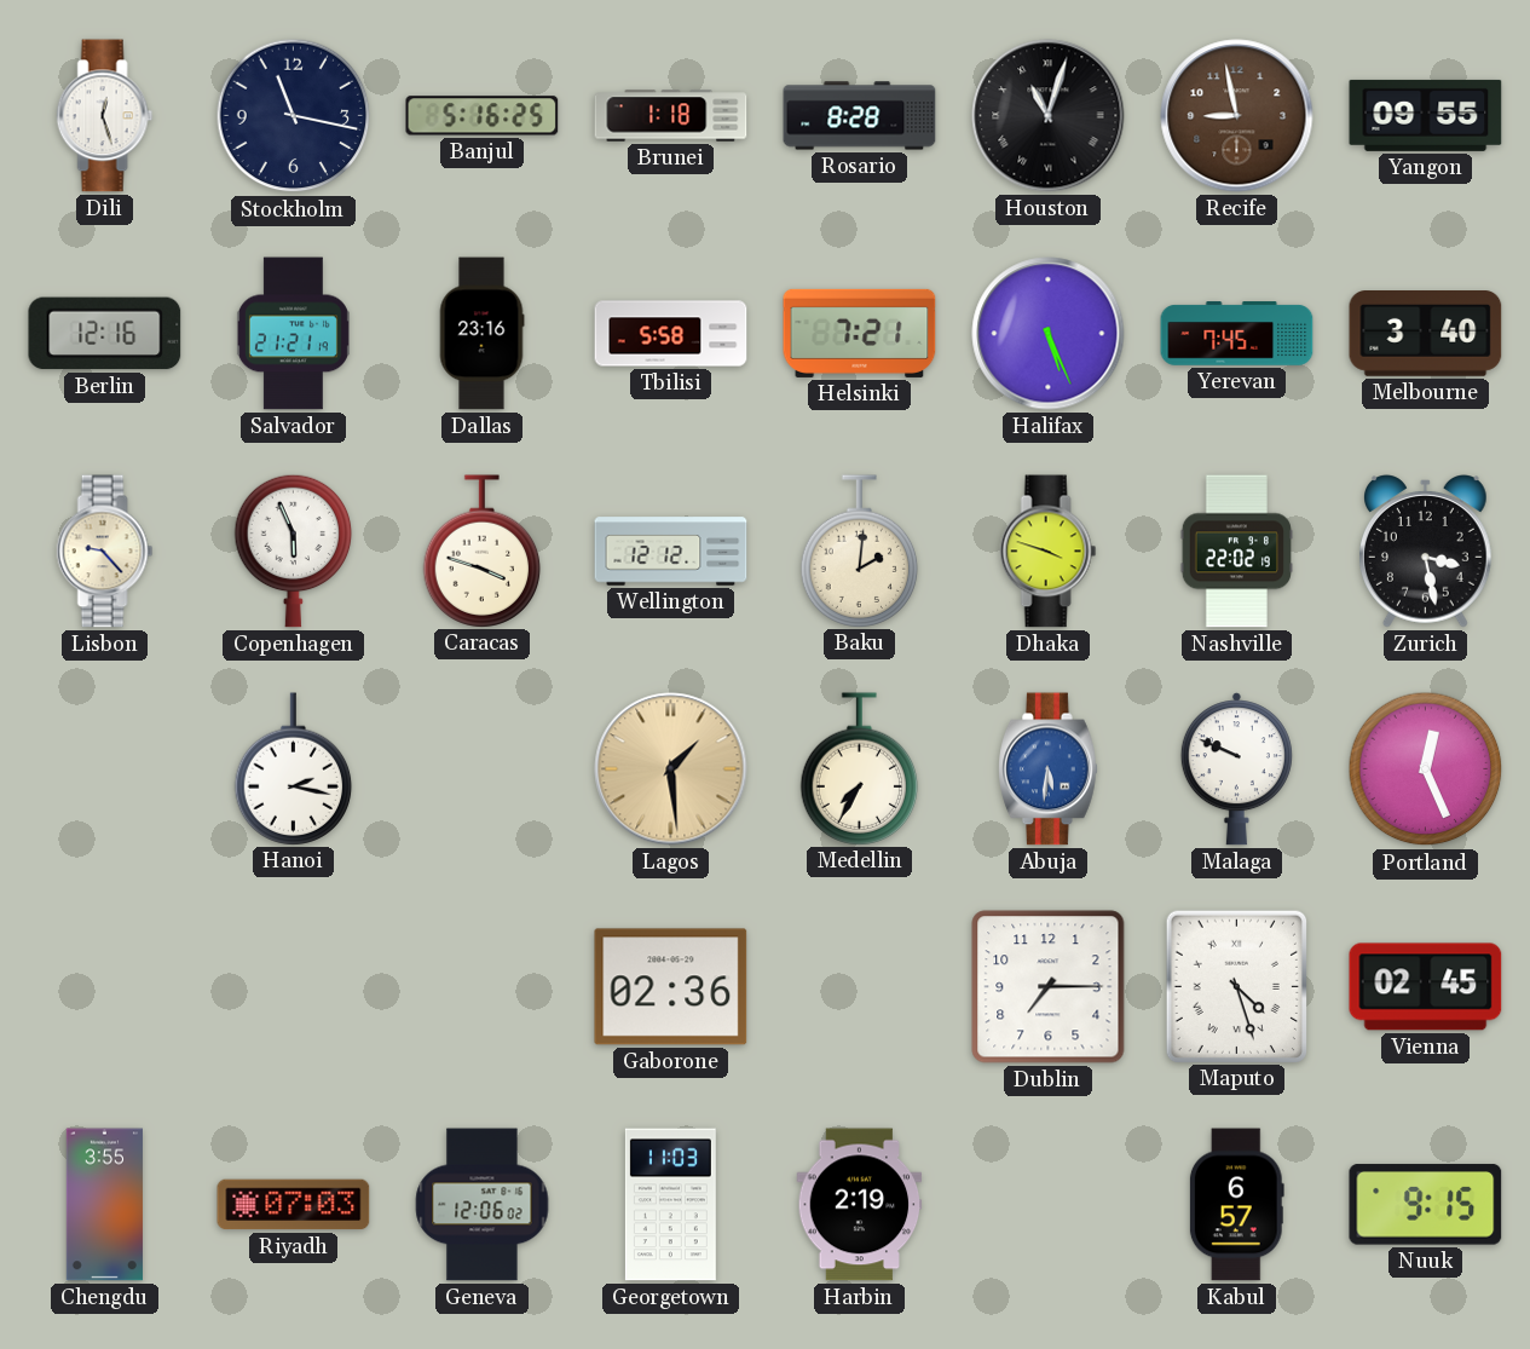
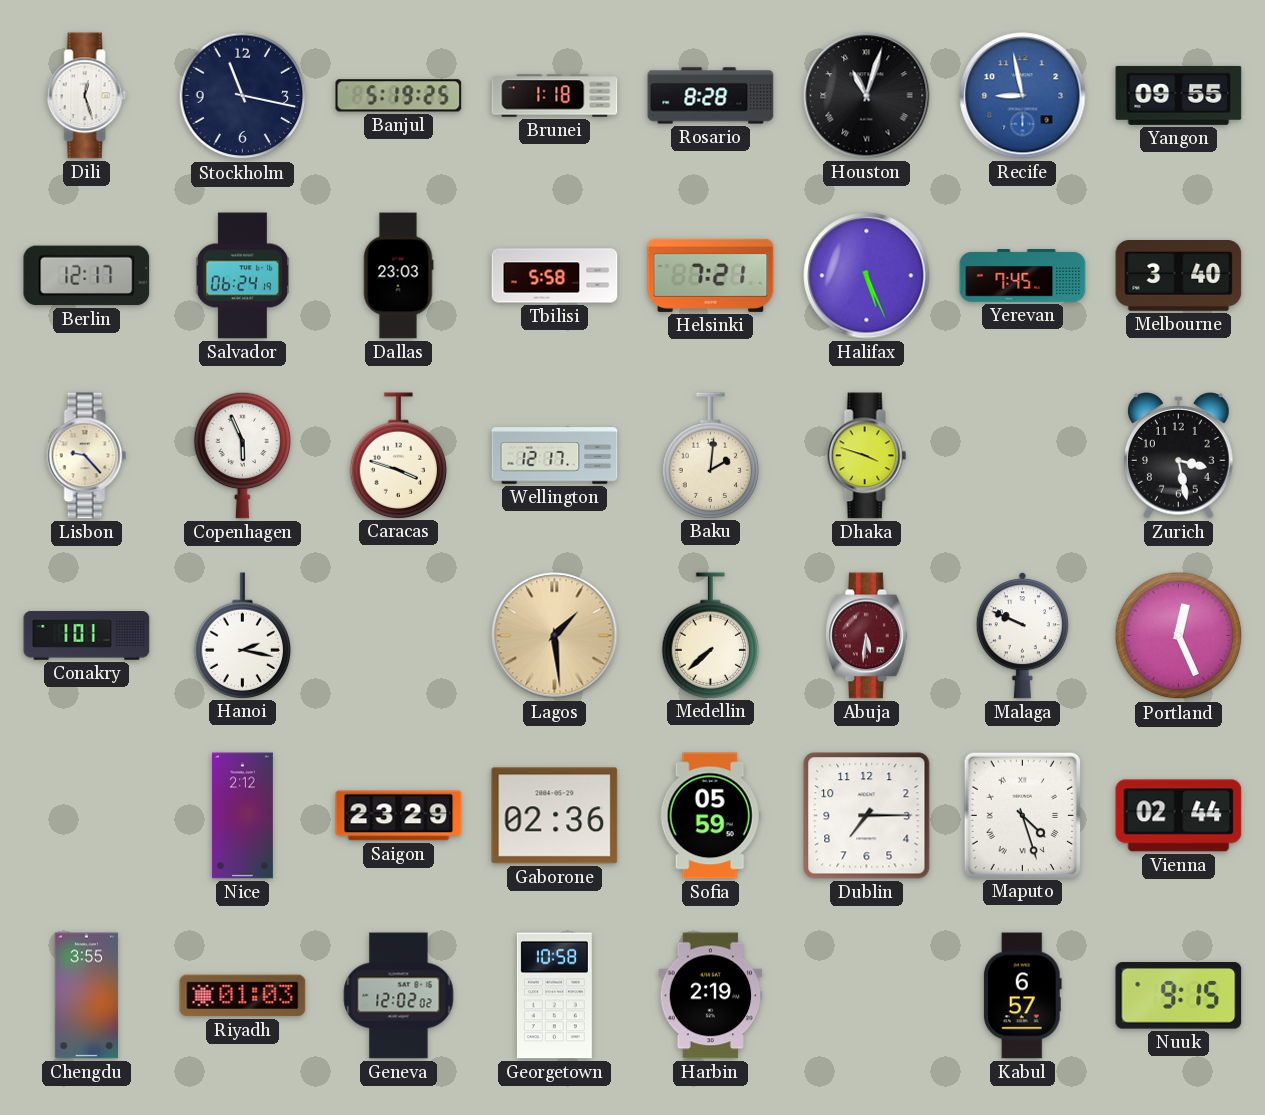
Banjul: 5:16 -> 5:19 (399, 96)
Recife dial: brown -> blue (1023, 96)
Berlin: 12:16 -> 12:17 (87, 276)
Salvador: 21:21 -> 06:24 (242, 276)
Dallas: 23:16 -> 23:03 (398, 276)
Wellington: 12:12 -> 12:17 (555, 456)
Nashville: 22:02 -> none (1236, 552)
Conakry: none -> 1:01 (87, 636)
Medellin: 7:35 -> 7:38 (711, 635)
Abuja dial: blue -> burgundy (867, 636)
Nice: none -> 2:12 (242, 816)
Saigon: none -> 23:29 (399, 816)
Sofia: none -> 05:59 (710, 816)
Vienna: 02:45 -> 02:44 (1179, 816)
Riyadh: 07:03 -> 01:03 (243, 996)
Geneva: 12:06 -> 12:02 (399, 996)
Georgetown: 11:03 -> 10:58 (554, 996)
